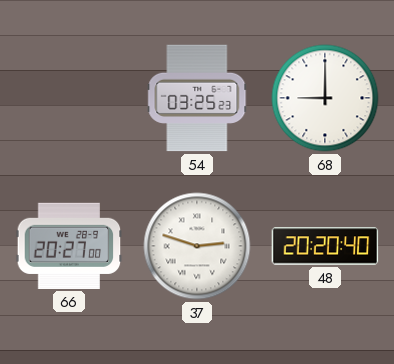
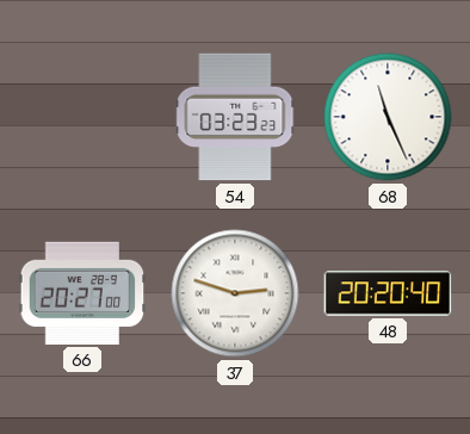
54: 03:25 -> 03:23 (235, 117)
68: 9:00 -> 11:26 (388, 117)
